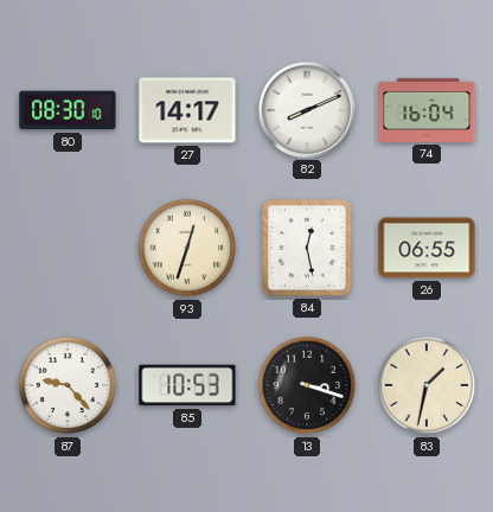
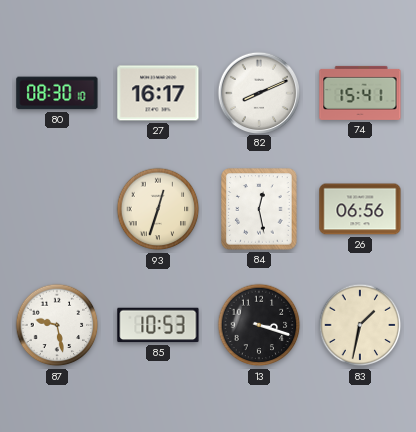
27: 14:17 -> 16:17 (158, 93)
74: 16:04 -> 15:41 (360, 93)
26: 06:55 -> 06:56 (360, 209)
87: 9:23 -> 9:28 (57, 325)
